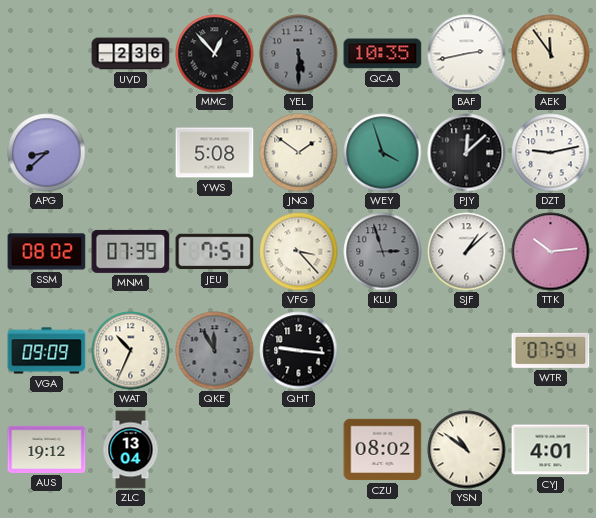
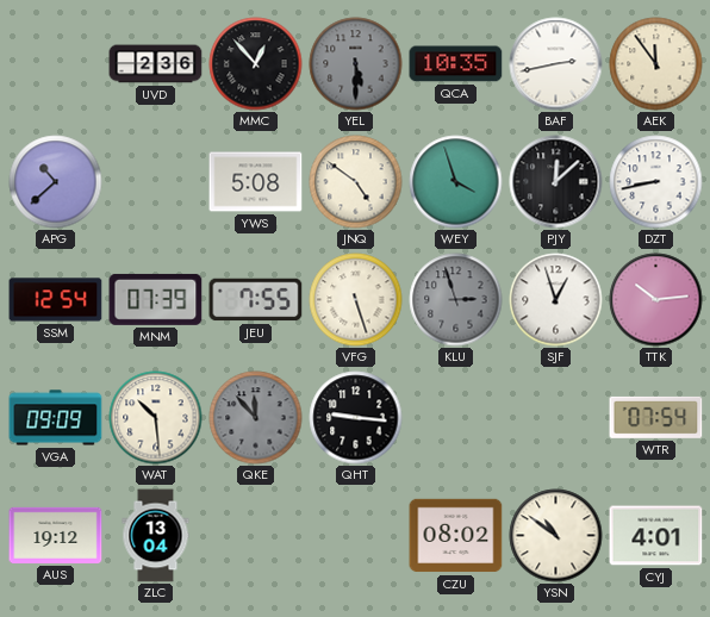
APG: 8:38 -> 10:38 (56, 182)
JNQ: 1:51 -> 4:51 (356, 182)
DZT: 9:13 -> 8:43 (656, 182)
SSM: 08:02 -> 12:54 (56, 300)
JEU: 7:51 -> 7:55 (256, 300)
VFG: 3:23 -> 5:27 (356, 300)
SJF: 1:08 -> 12:57 (556, 300)
WAT: 10:34 -> 10:29 (156, 418)
QKE: 11:55 -> 11:53 (256, 418)
